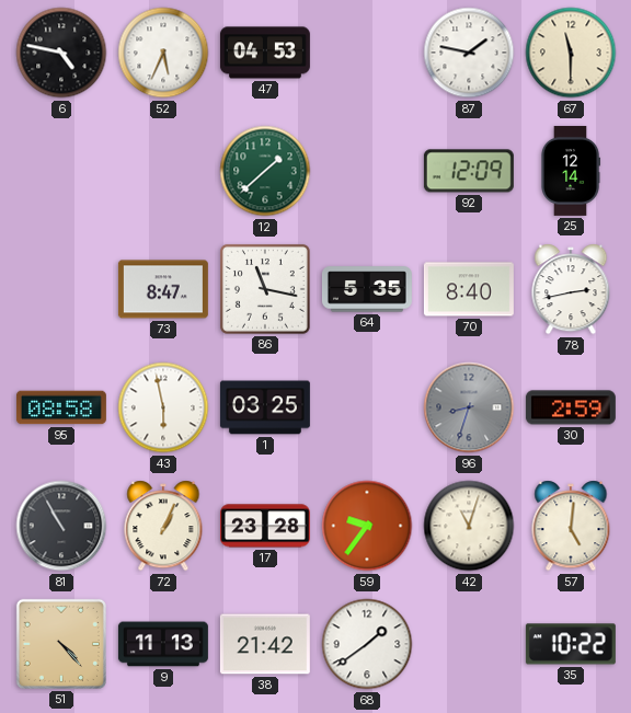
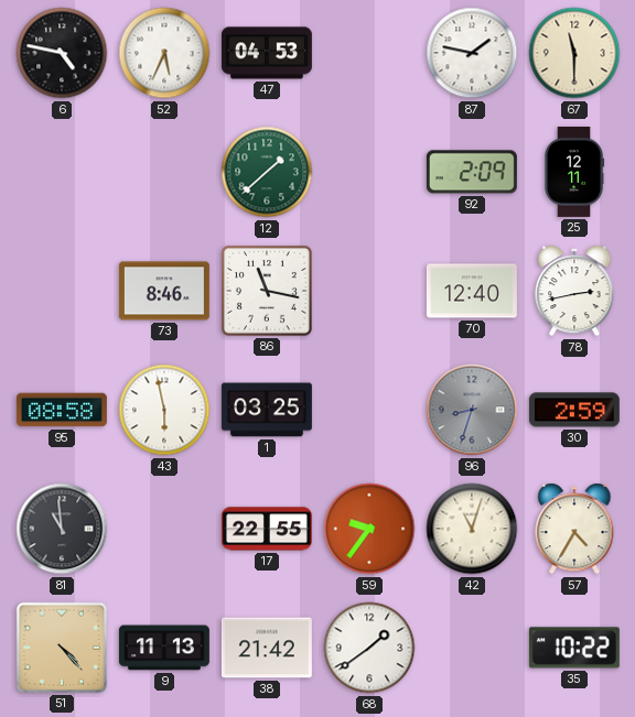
92: 12:09 -> 2:09 (472, 172)
25: 12:14 -> 12:11 (574, 172)
73: 8:47 -> 8:46 (164, 291)
64: 5:35 -> none (367, 289)
70: 8:40 -> 12:40 (472, 291)
81: 10:55 -> 10:59 (62, 529)
72: 1:04 -> none (163, 526)
17: 23:28 -> 22:55 (267, 529)
57: 5:01 -> 4:35 (574, 529)
